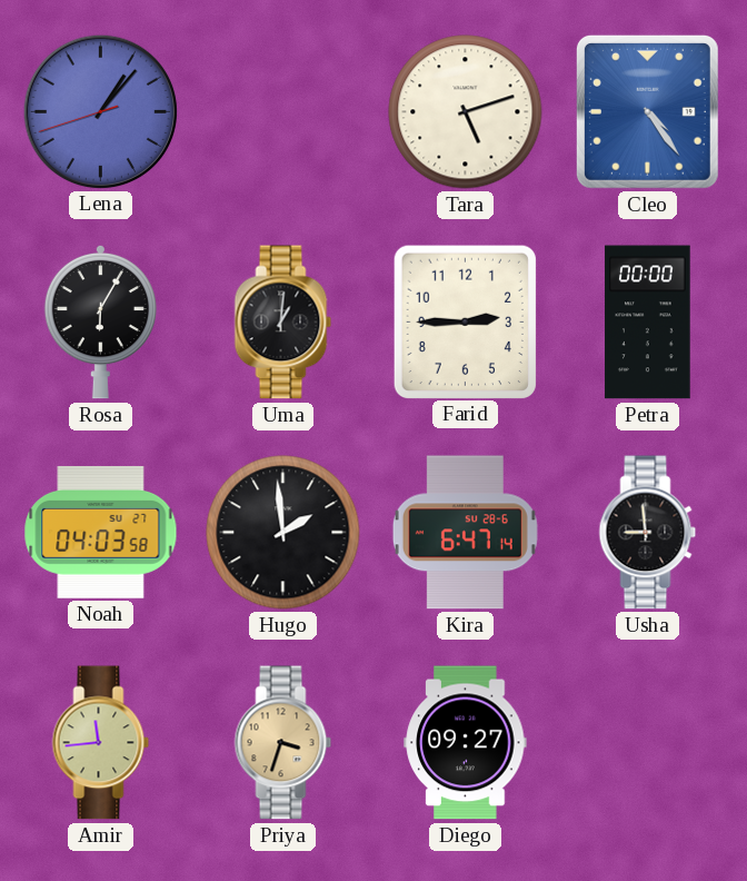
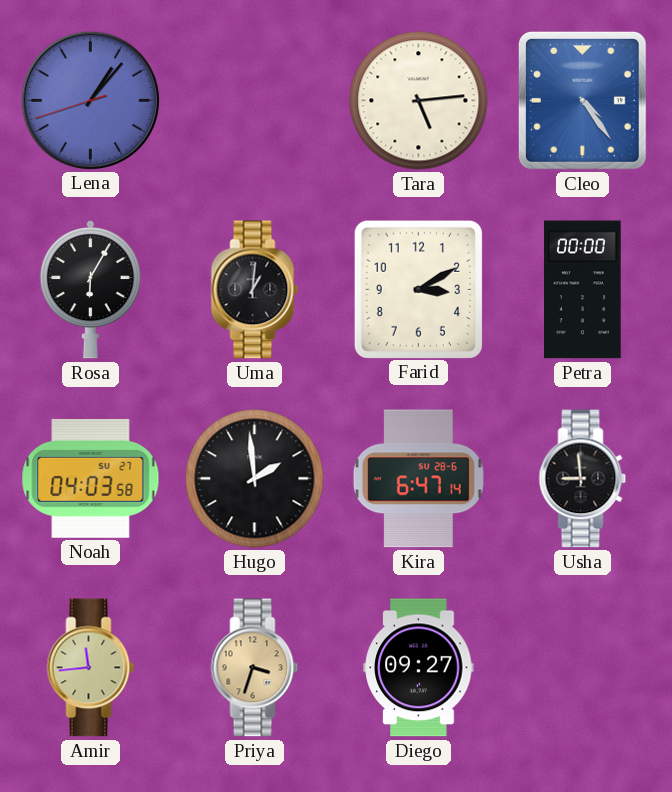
Tara: 5:12 -> 5:14 (419, 101)
Farid: 2:45 -> 3:10 (418, 289)
